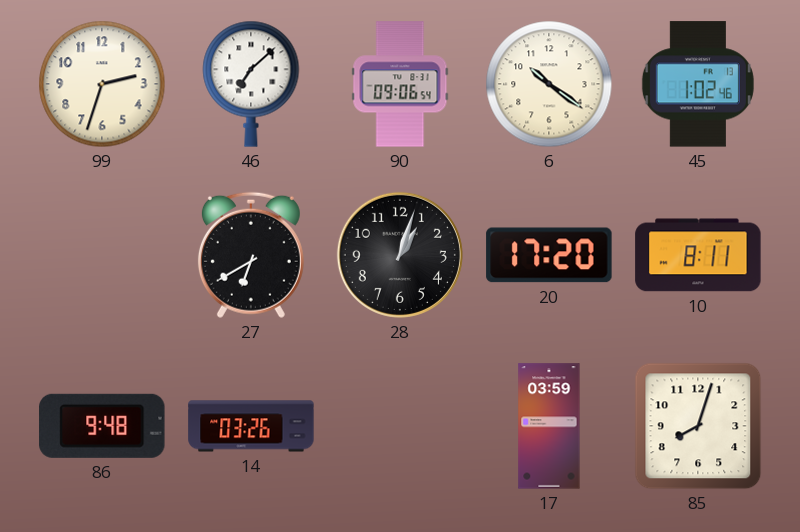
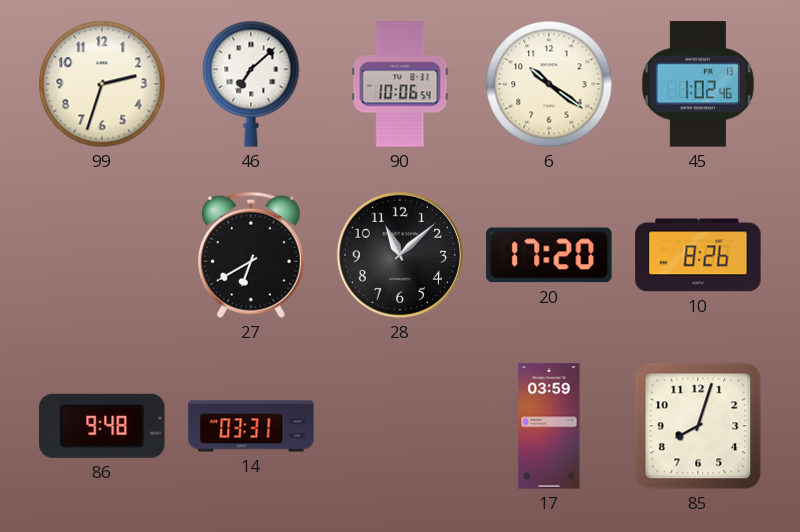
90: 09:06 -> 10:06 (400, 84)
28: 1:03 -> 11:08 (400, 255)
10: 8:11 -> 8:26 (698, 255)
14: 03:26 -> 03:31 (251, 426)
